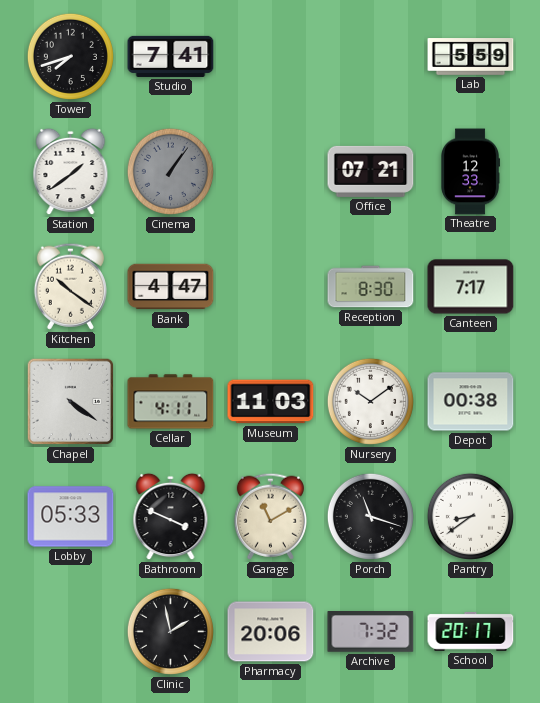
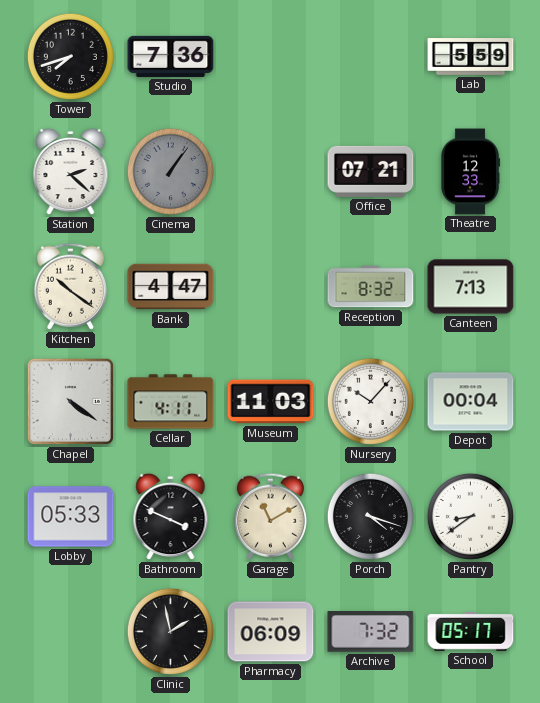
Studio: 7:41 -> 7:36 (171, 56)
Station: 1:39 -> 2:22 (71, 172)
Reception: 8:30 -> 8:32 (371, 287)
Canteen: 7:17 -> 7:13 (471, 287)
Nursery: 10:09 -> 10:07 (370, 401)
Depot: 00:38 -> 00:04 (471, 402)
Porch: 11:18 -> 4:18 (370, 516)
Pharmacy: 20:06 -> 06:09 (271, 632)
School: 20:17 -> 05:17 (471, 631)
